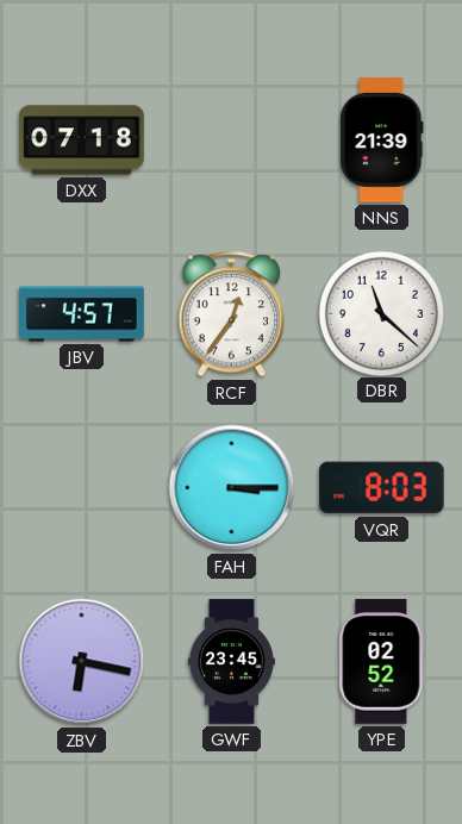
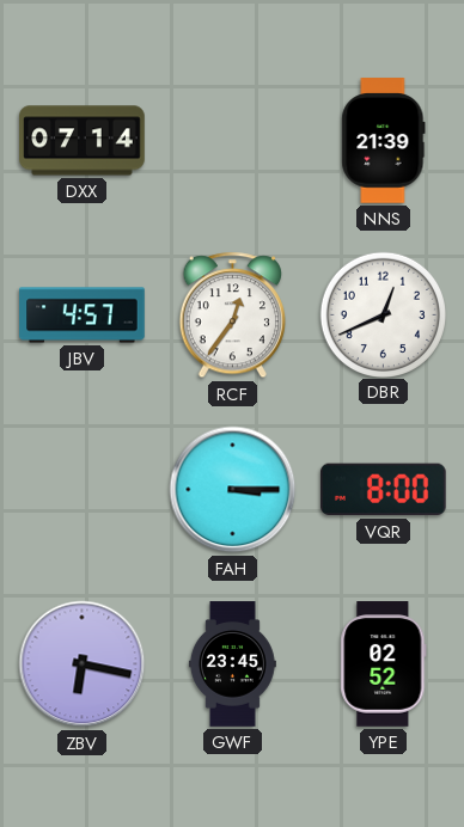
DXX: 07:18 -> 07:14 (83, 141)
DBR: 11:22 -> 12:41 (383, 314)
VQR: 8:03 -> 8:00 (383, 490)
